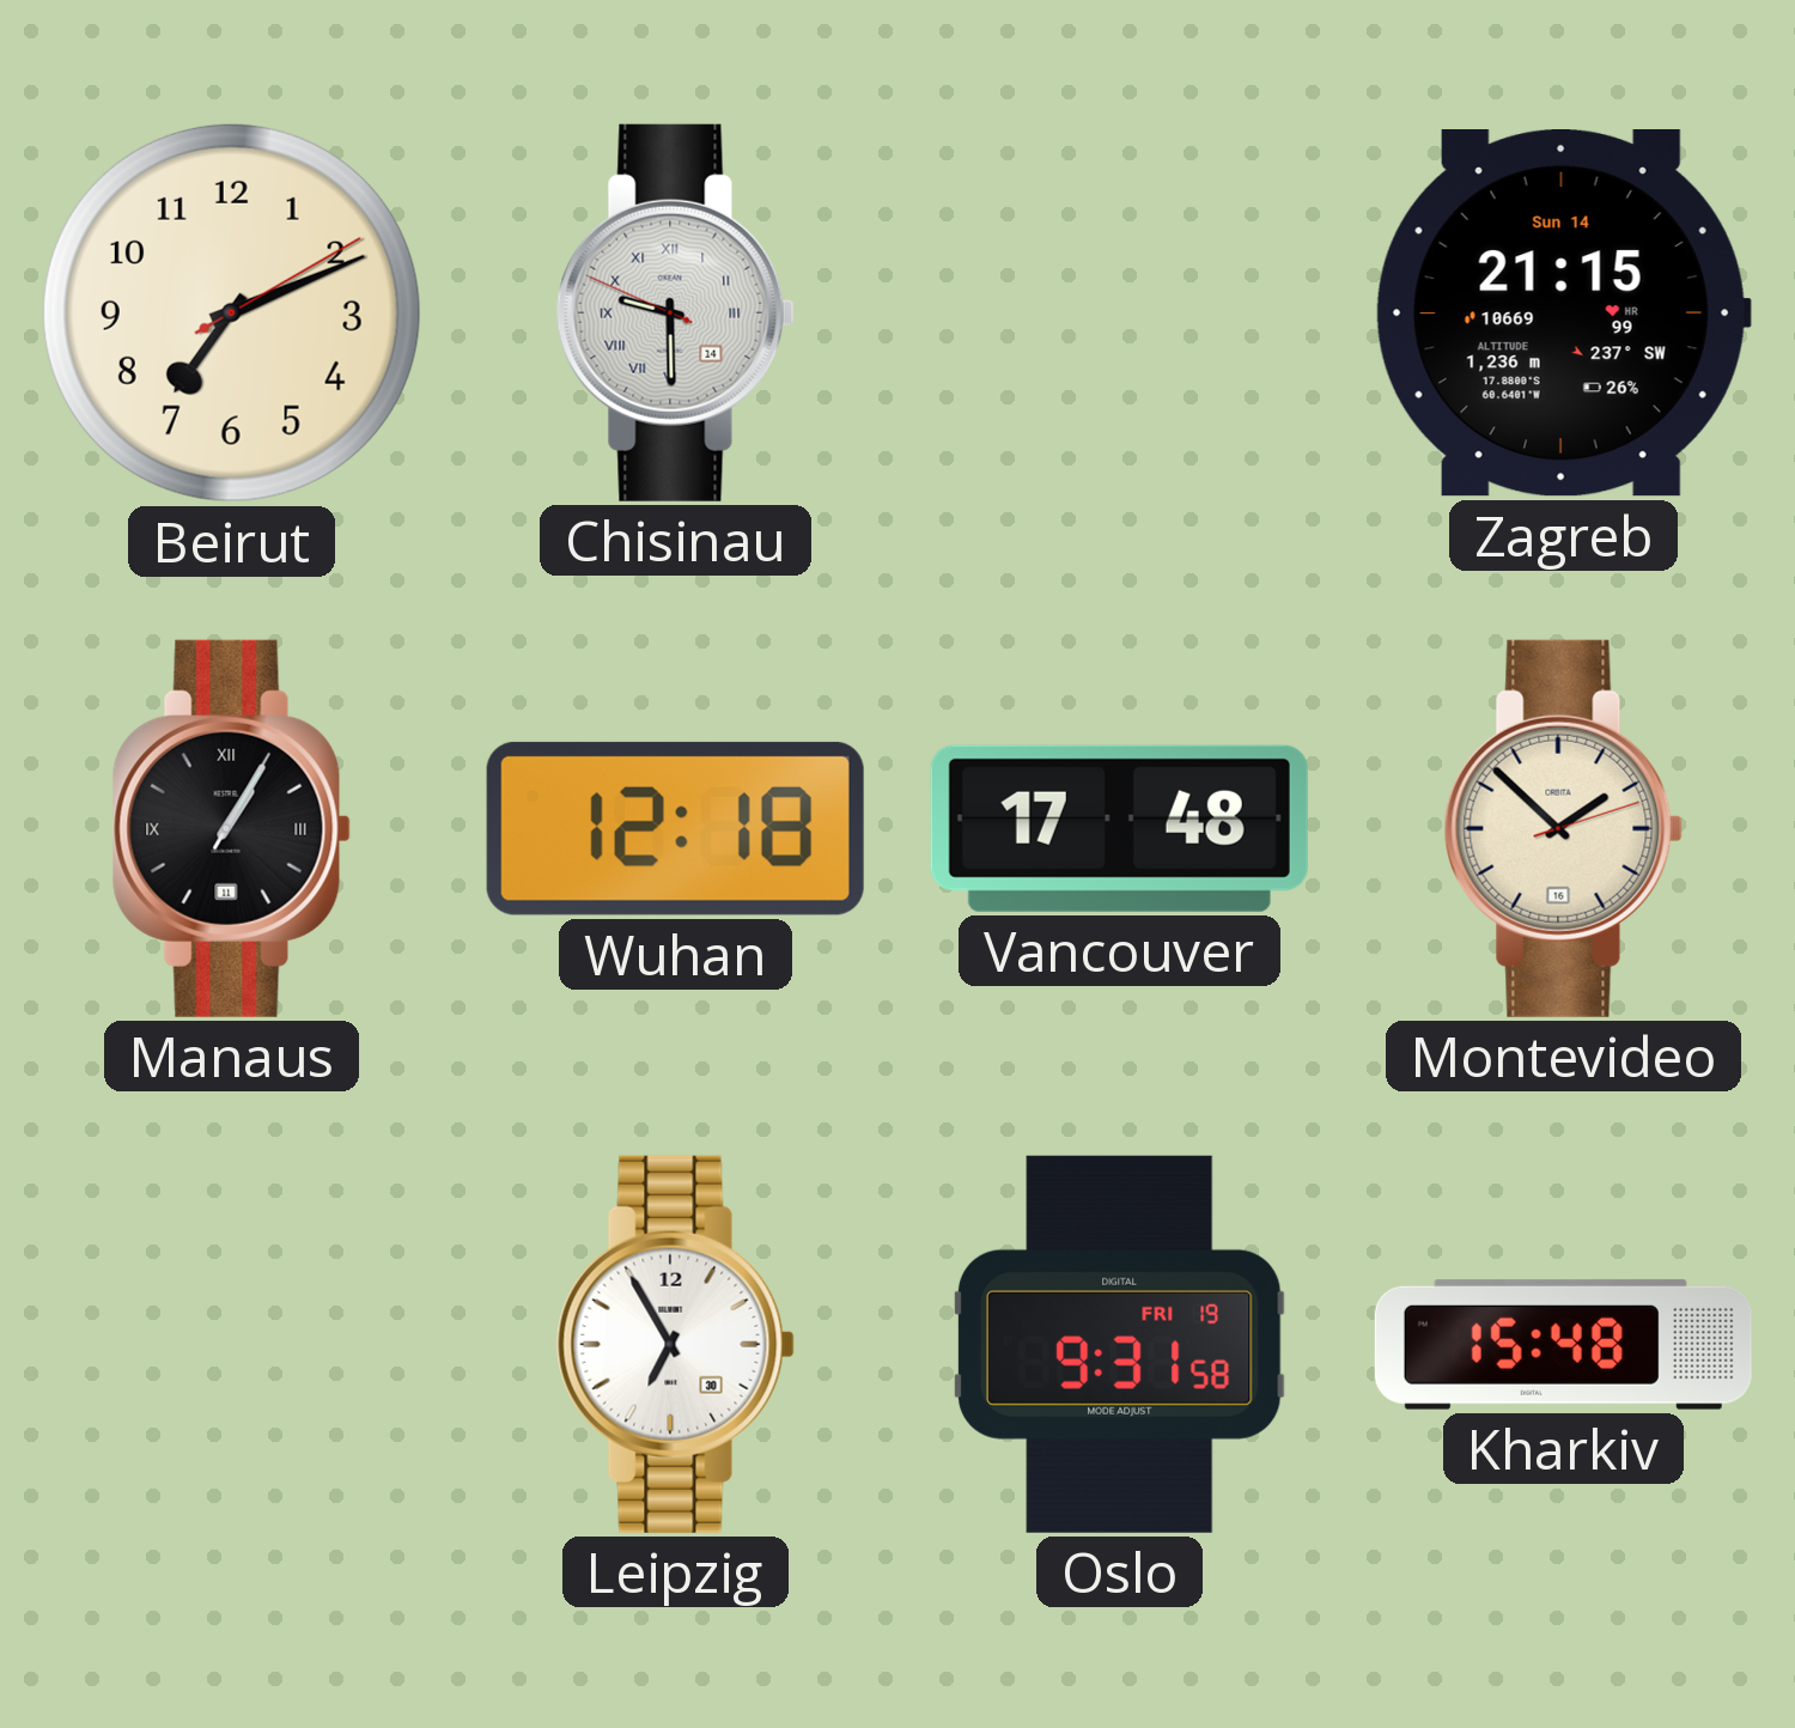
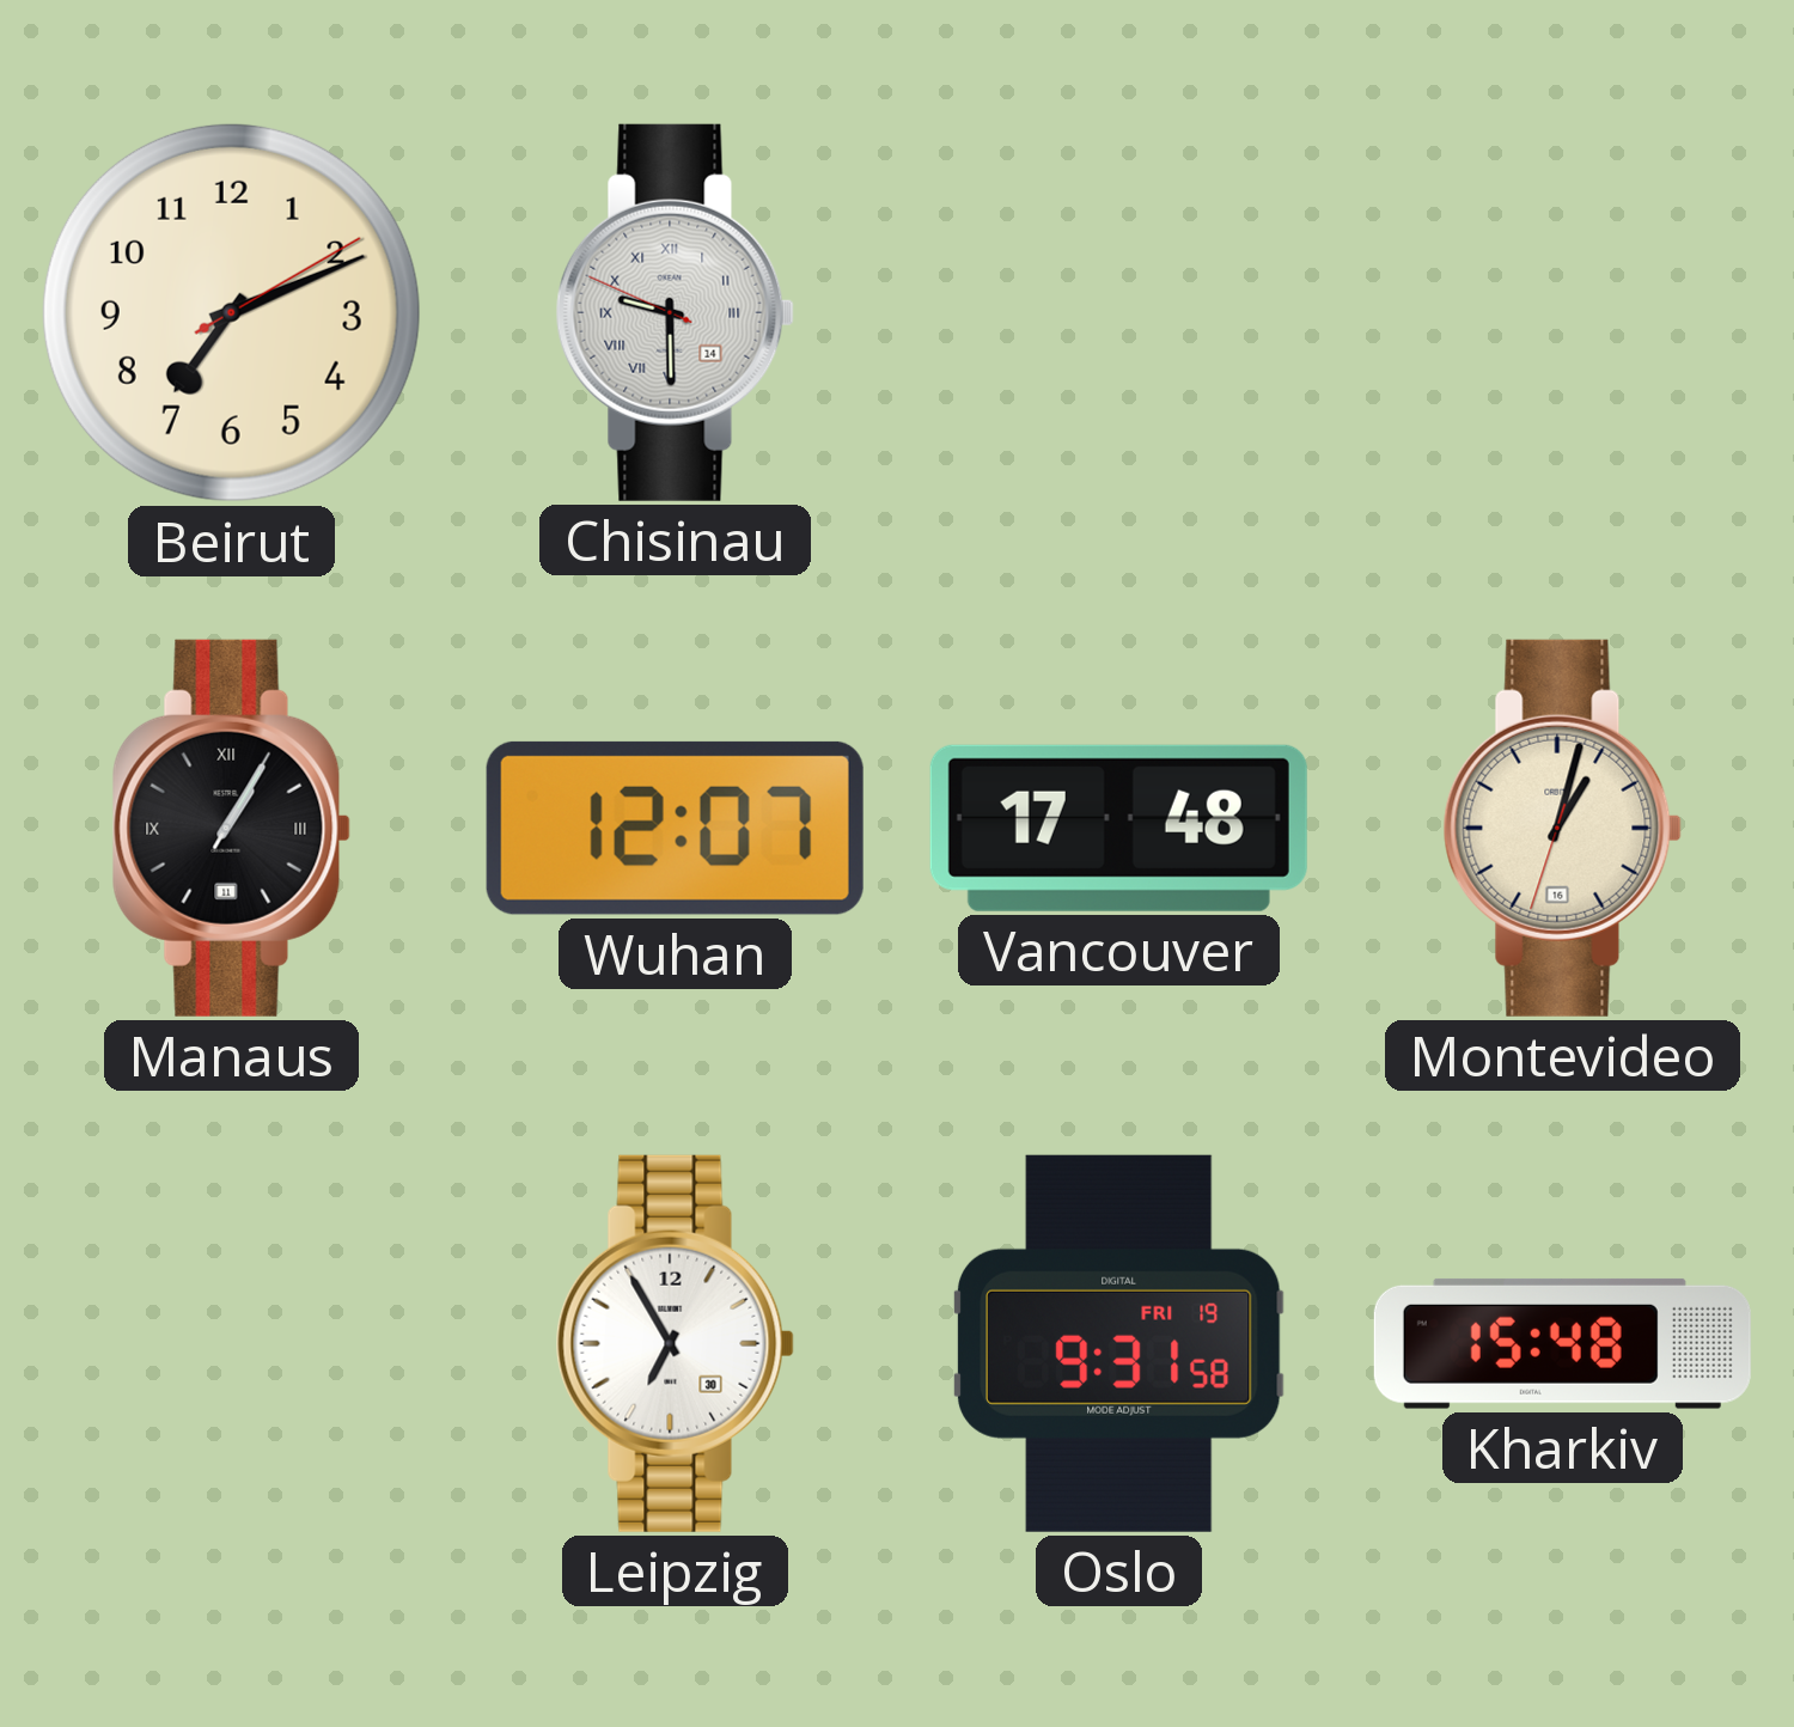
Zagreb: 21:15 -> none (1563, 314)
Wuhan: 12:18 -> 12:07 (675, 828)
Montevideo: 1:52 -> 1:02 (1562, 828)
